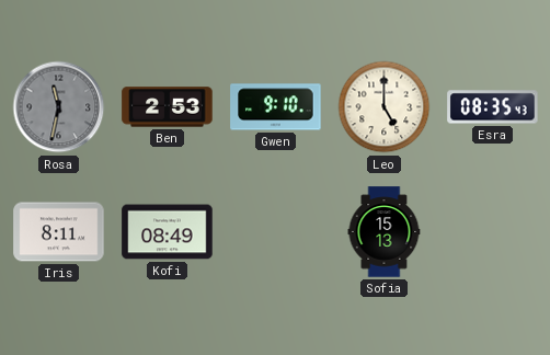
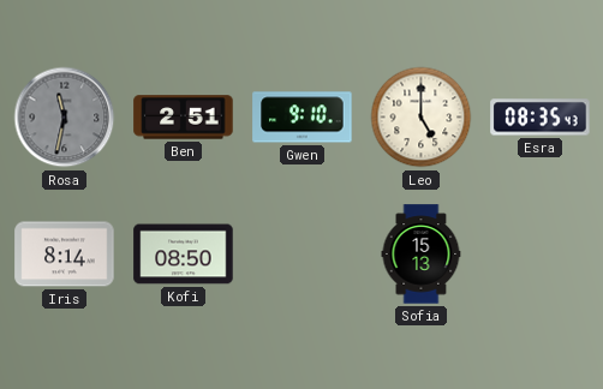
Ben: 2:53 -> 2:51 (184, 118)
Iris: 8:11 -> 8:14 (65, 255)
Kofi: 08:49 -> 08:50 (184, 255)
